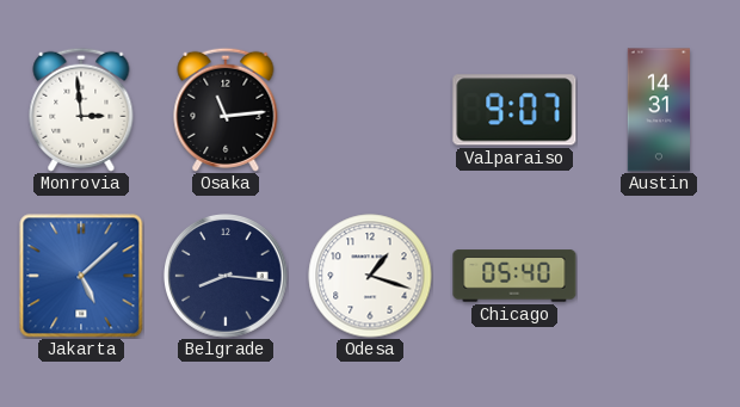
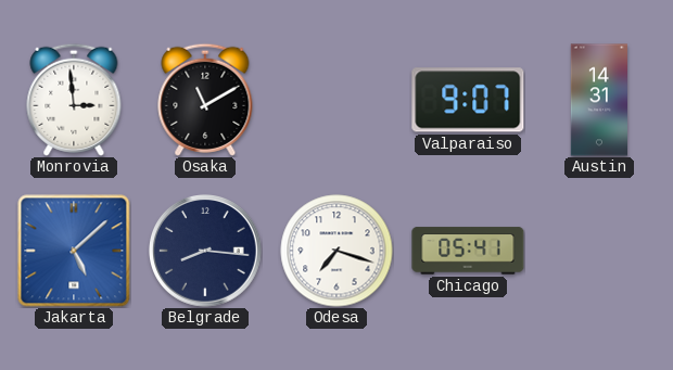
Osaka: 11:14 -> 11:10 (205, 100)
Odesa: 1:18 -> 7:18 (336, 251)
Chicago: 05:40 -> 05:41 (468, 251)
